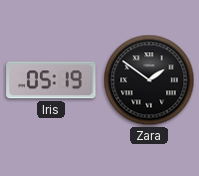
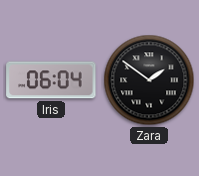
Iris: 05:19 -> 06:04 (51, 80)
